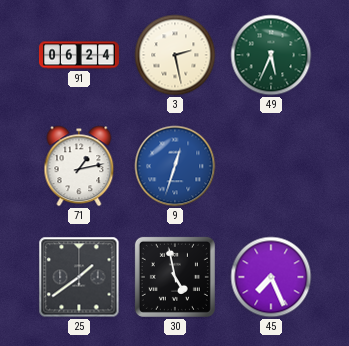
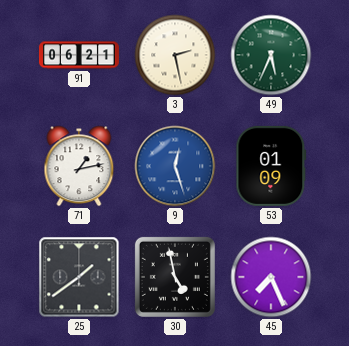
91: 06:24 -> 06:21 (79, 55)
9: 12:33 -> 12:27 (175, 166)
53: none -> 01:09 (271, 166)
